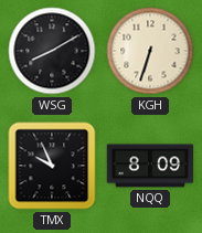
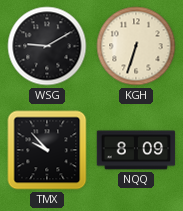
WSG: 8:10 -> 9:10 (47, 46)
TMX: 9:56 -> 9:53 (47, 150)
